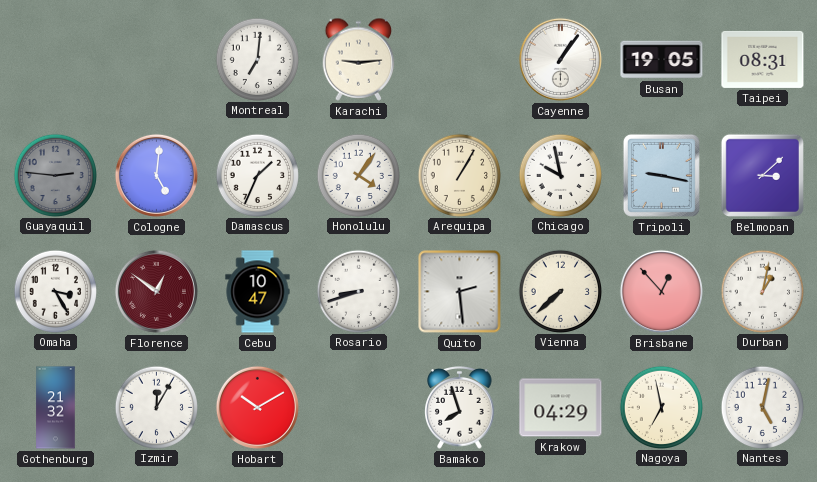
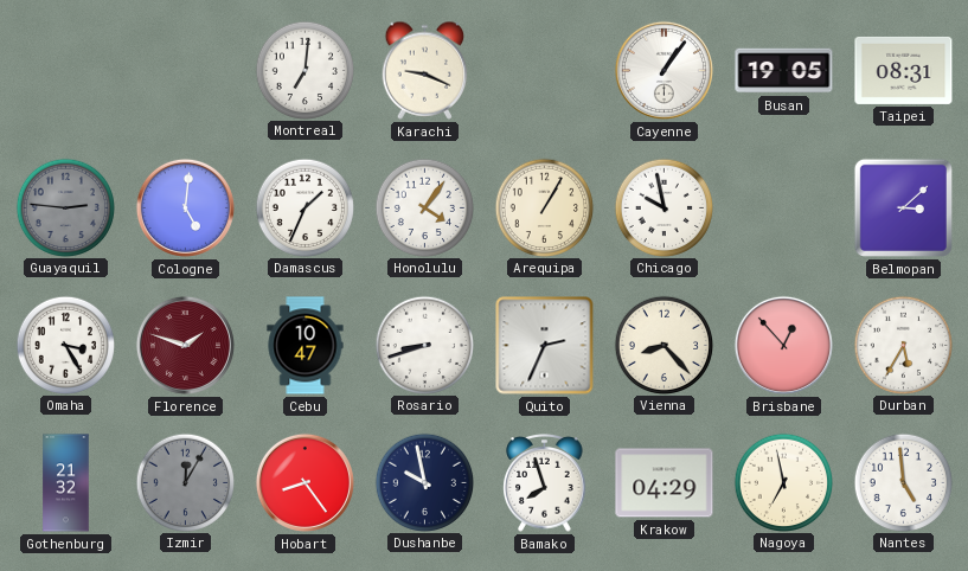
Karachi: 9:14 -> 9:19 (425, 70)
Tripoli: 9:17 -> none (661, 175)
Florence: 12:51 -> 1:48 (185, 345)
Quito: 2:29 -> 2:34 (545, 346)
Vienna: 7:38 -> 8:23 (664, 345)
Durban: 1:02 -> 5:35 (903, 345)
Izmir dial: white -> grey (185, 482)
Hobart: 10:10 -> 8:24 (304, 482)
Dushanbe: none -> 9:58 (424, 482)
Nantes: 5:02 -> 4:59 (903, 482)
